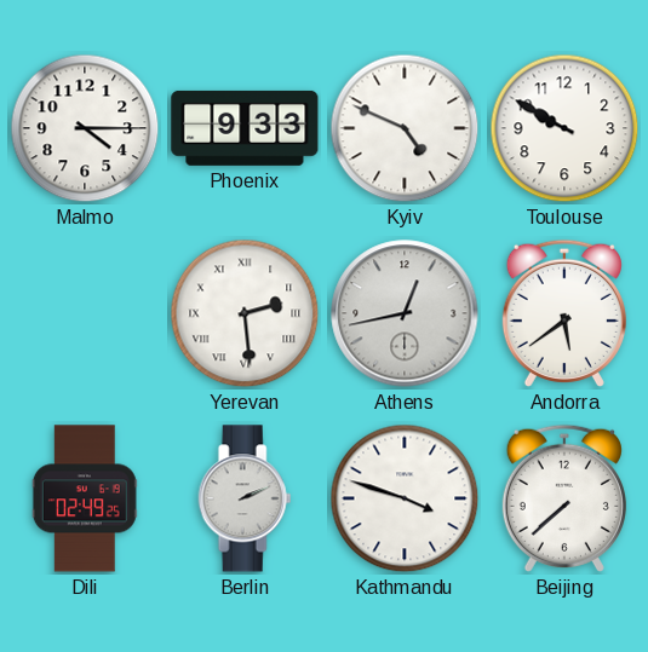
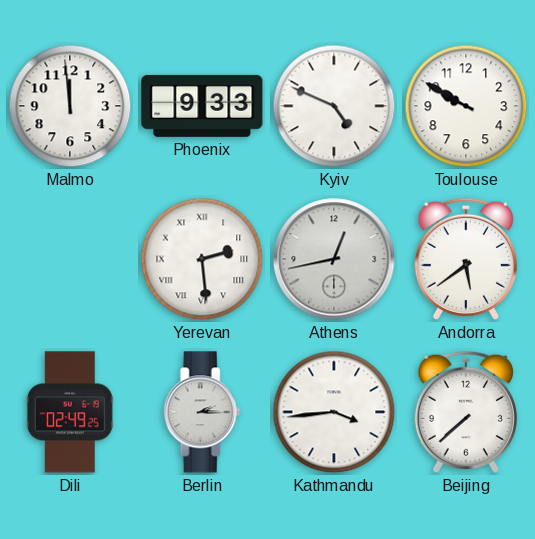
Malmo: 4:15 -> 11:59 (70, 106)
Berlin: 2:11 -> 2:15 (202, 412)
Kathmandu: 3:48 -> 3:44 (334, 412)
